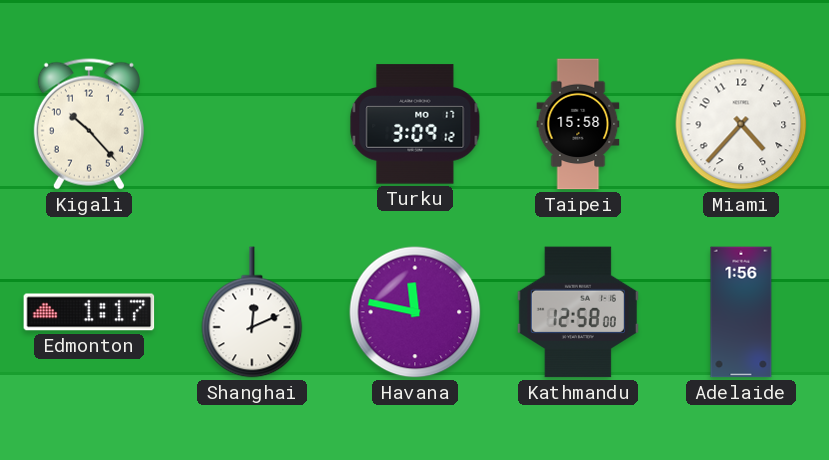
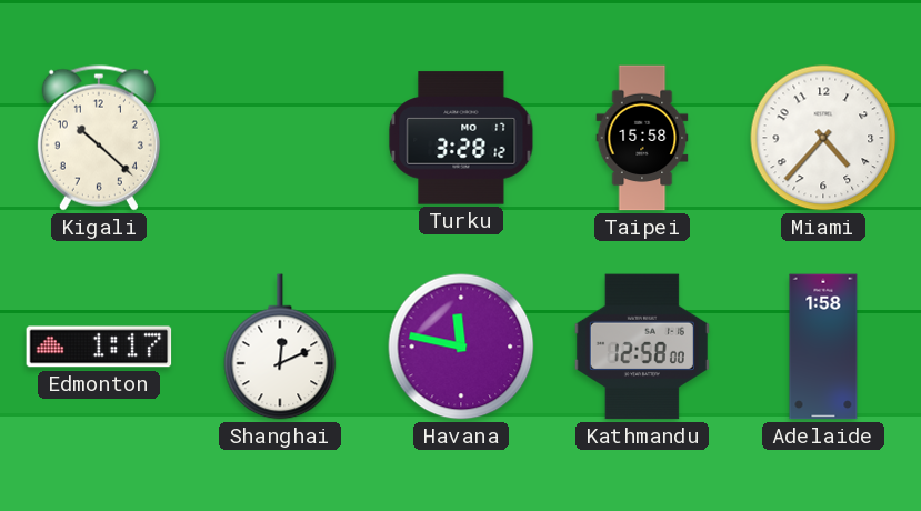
Kigali: 10:23 -> 10:22 (99, 138)
Turku: 3:09 -> 3:28 (461, 138)
Adelaide: 1:56 -> 1:58 (823, 347)
